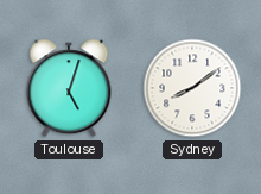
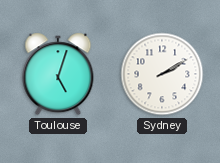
Sydney: 8:09 -> 2:10 (162, 74)
